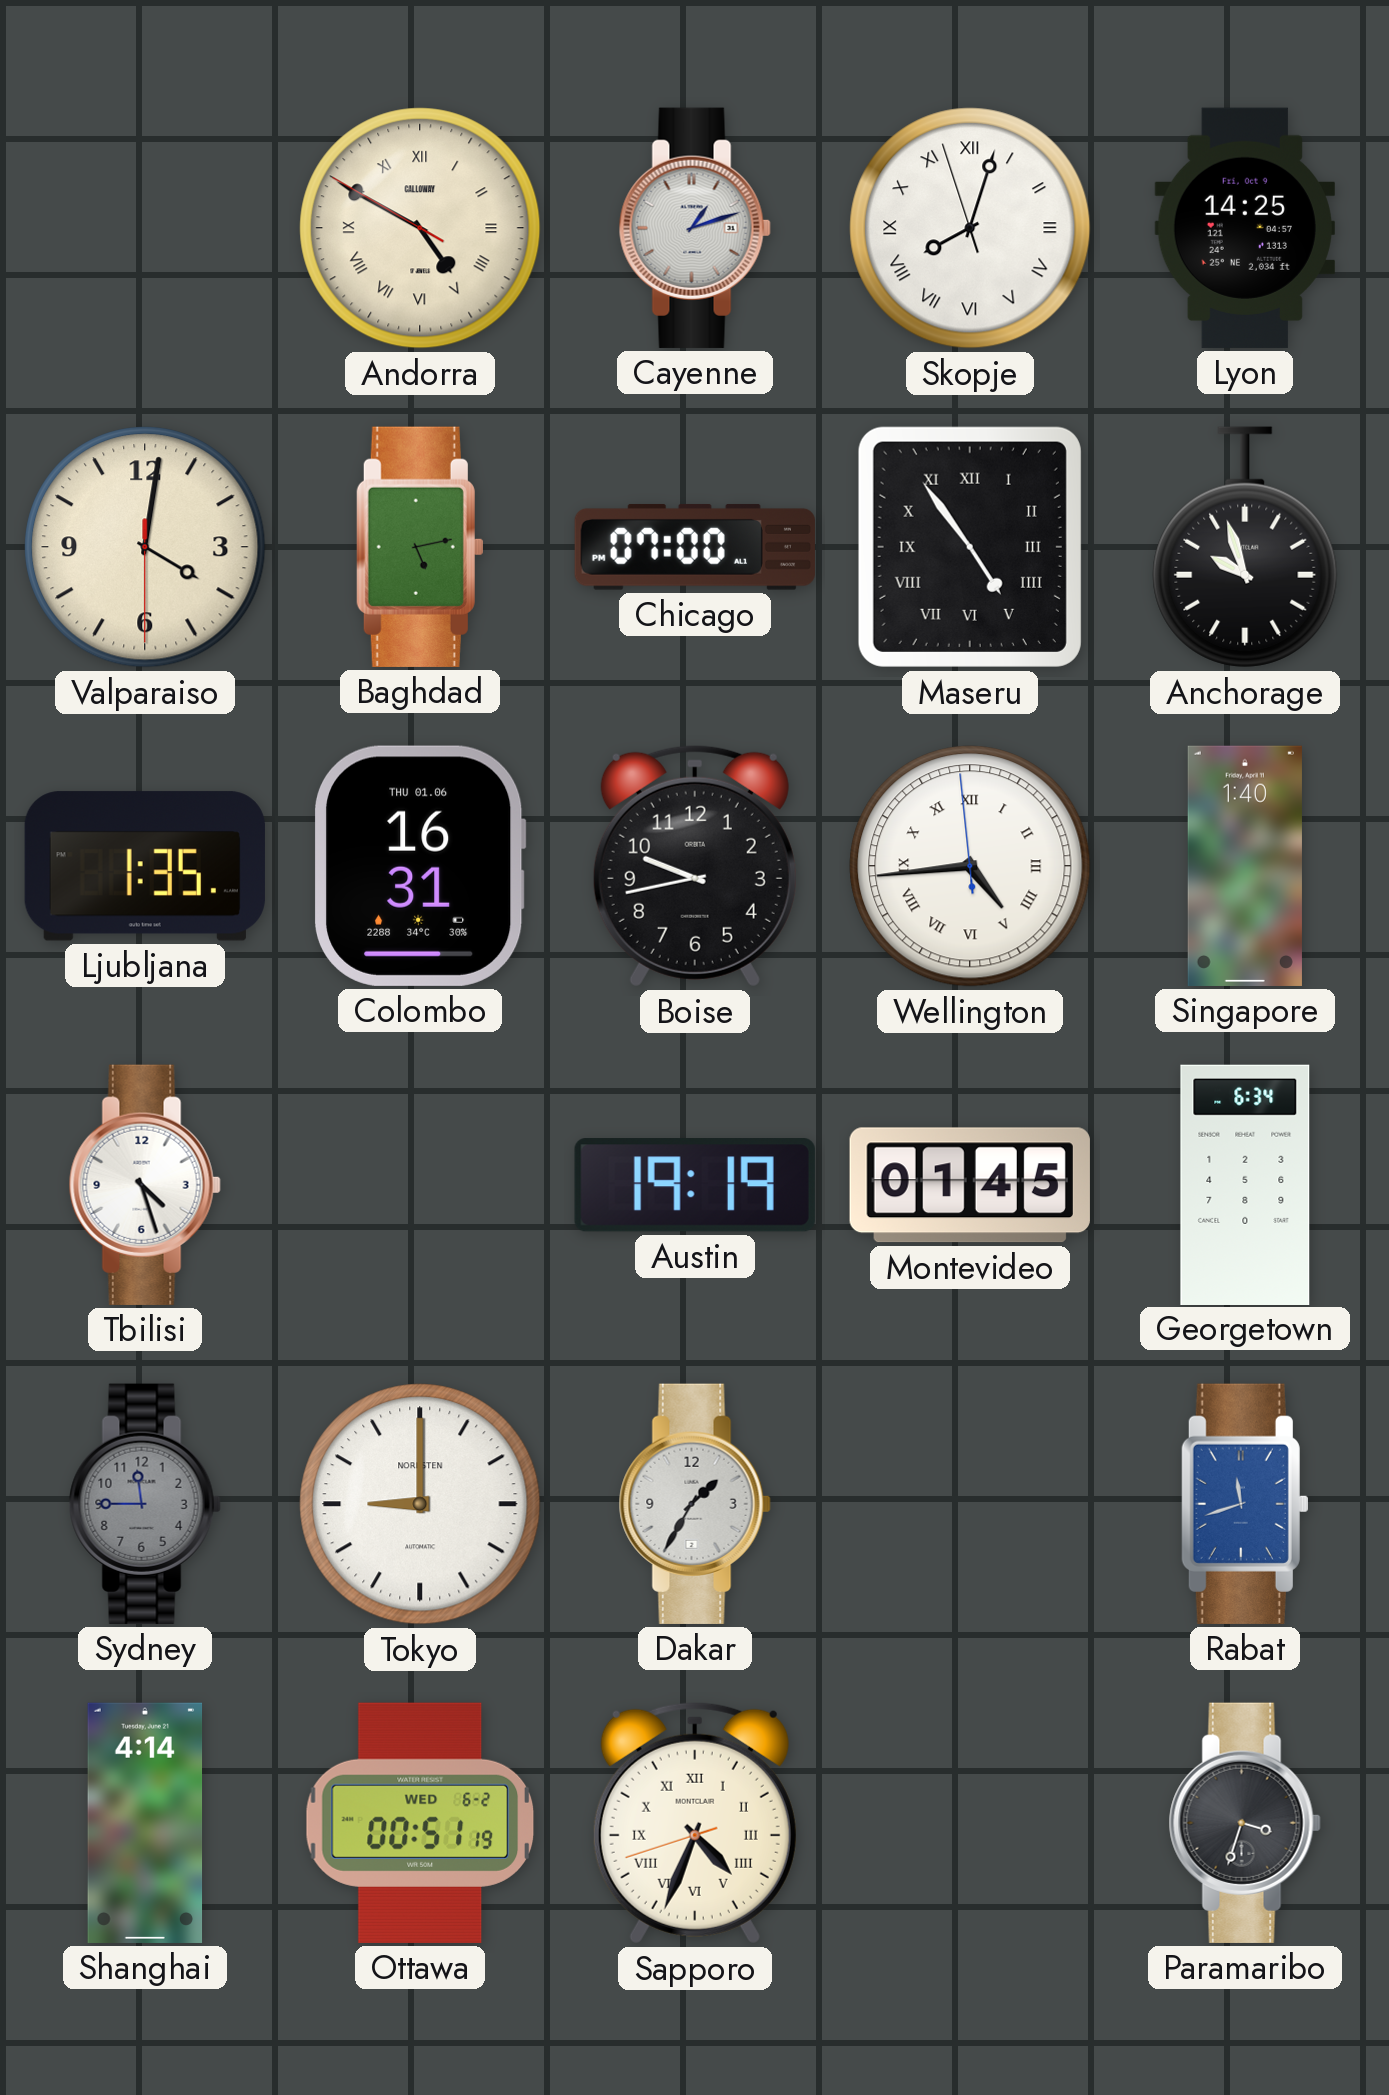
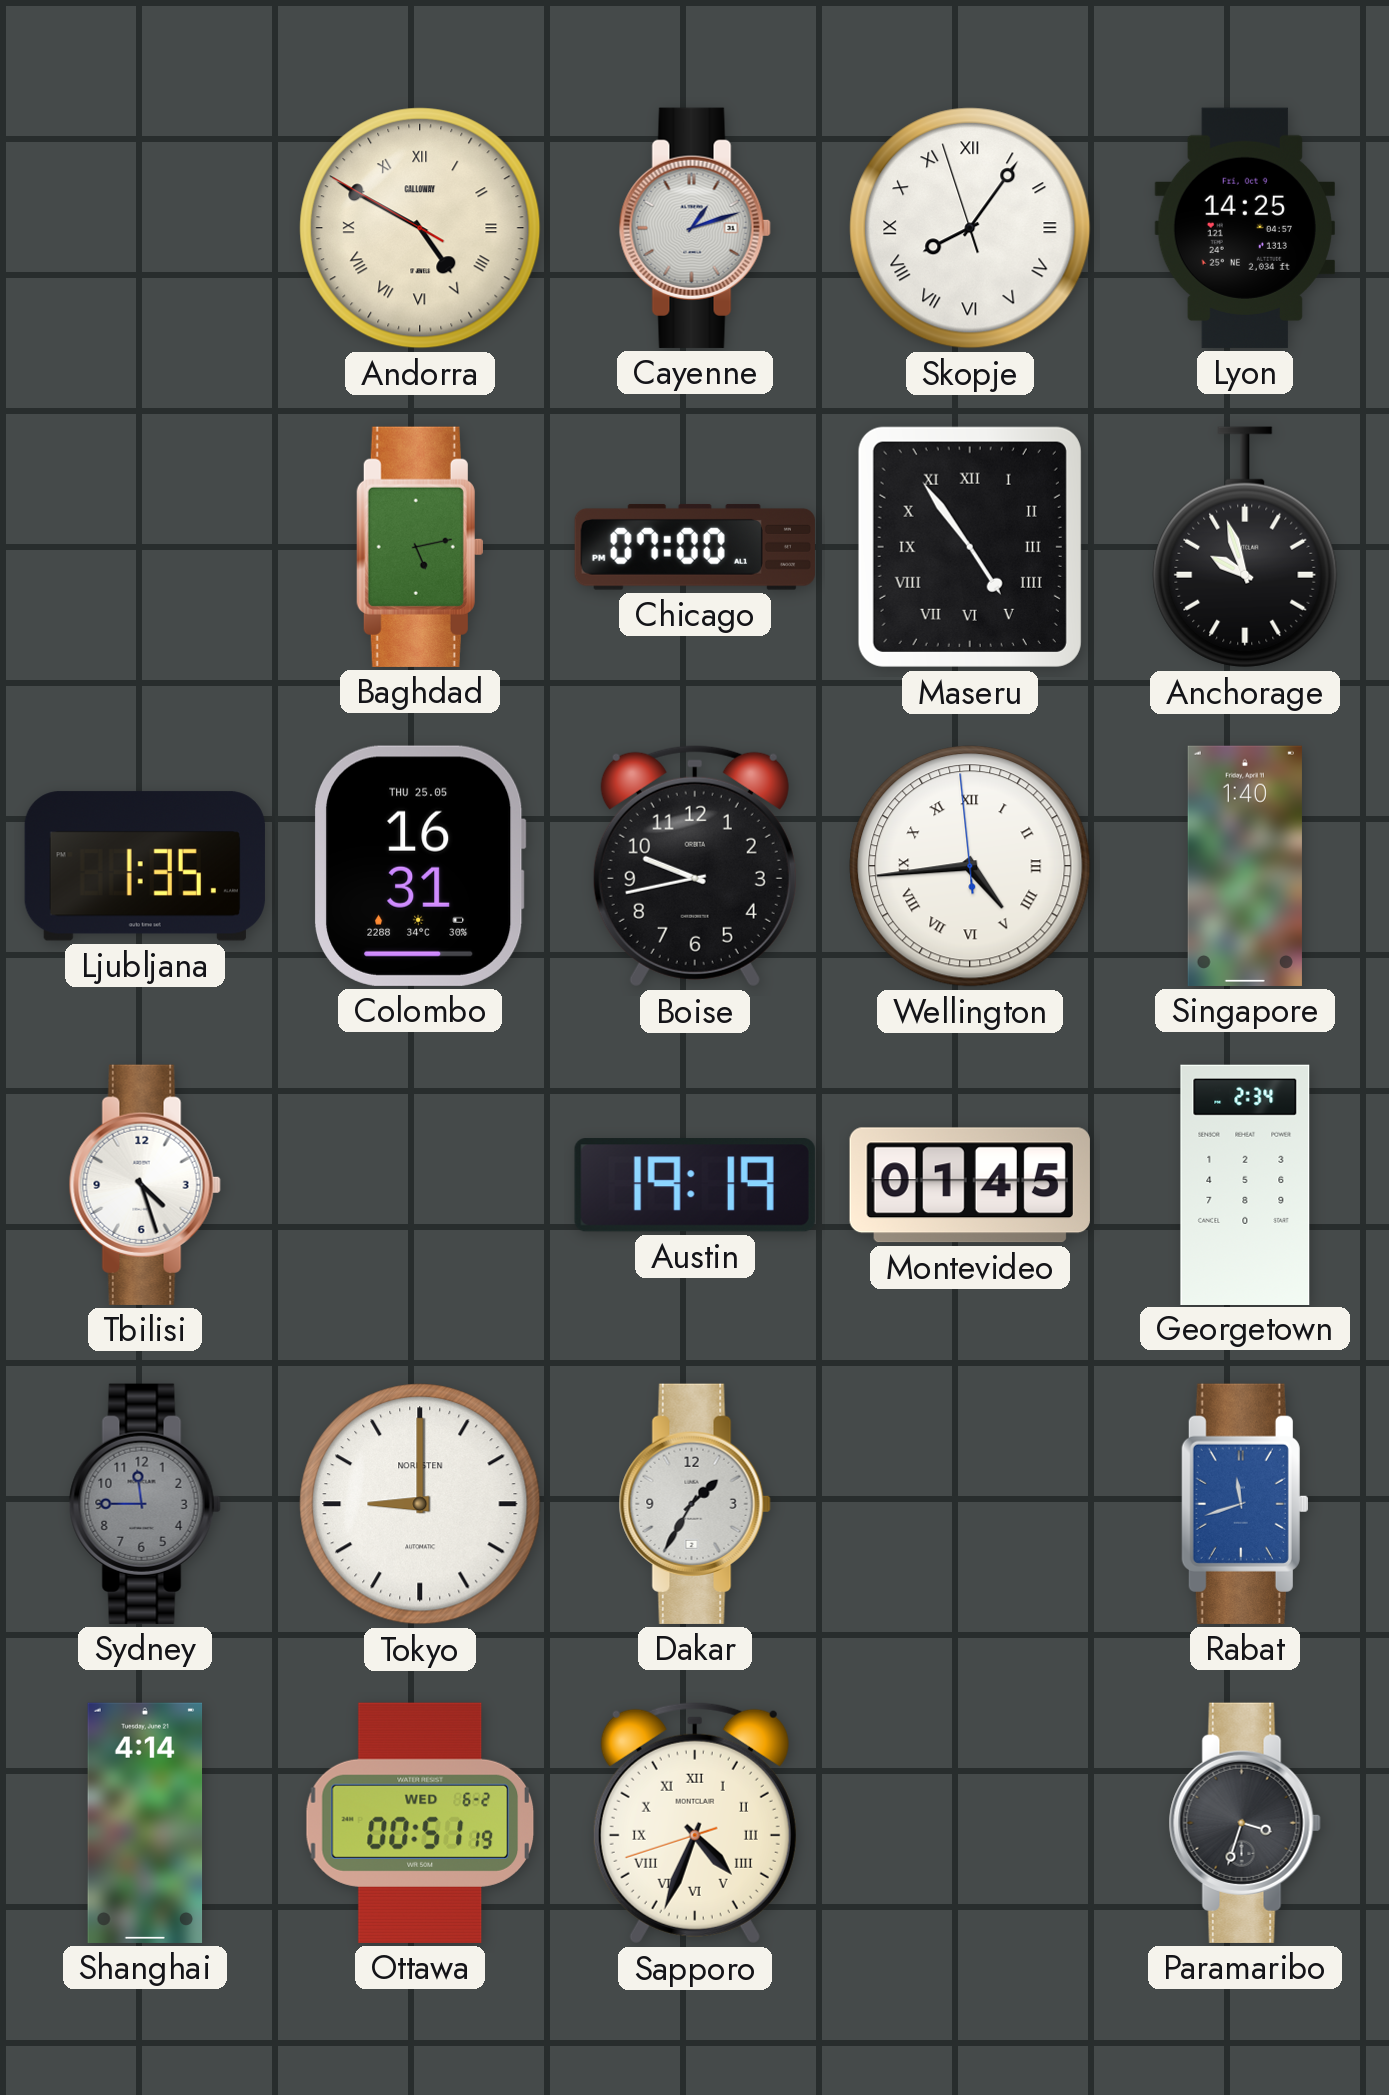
Skopje: 8:02 -> 8:05 (970, 228)
Valparaiso: 4:01 -> none (145, 547)
Colombo date: THU 01.06 -> THU 25.05 (421, 866)
Georgetown: 6:34 -> 2:34 (1245, 1184)
